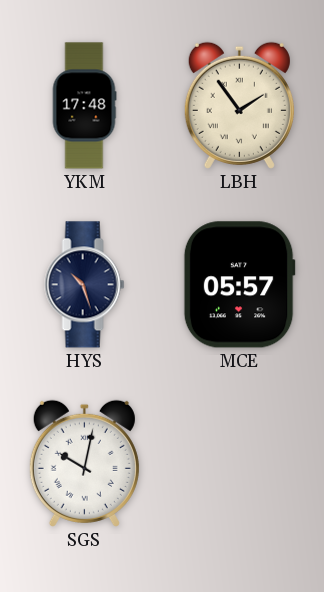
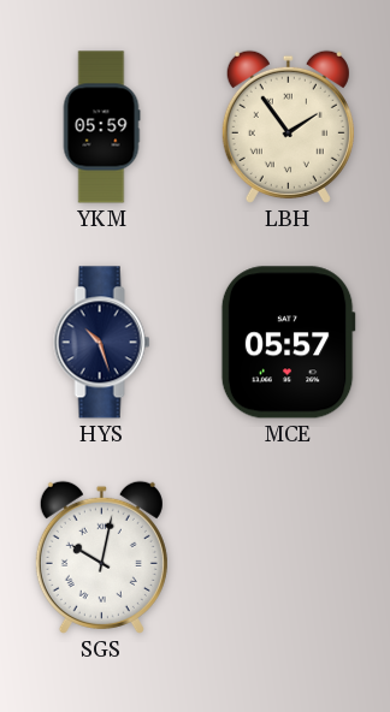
YKM: 17:48 -> 05:59 (101, 127)
